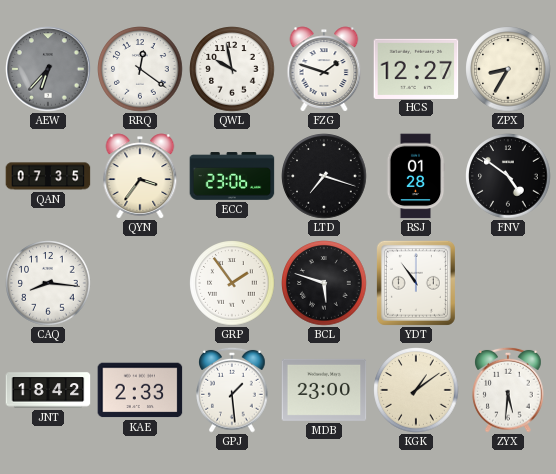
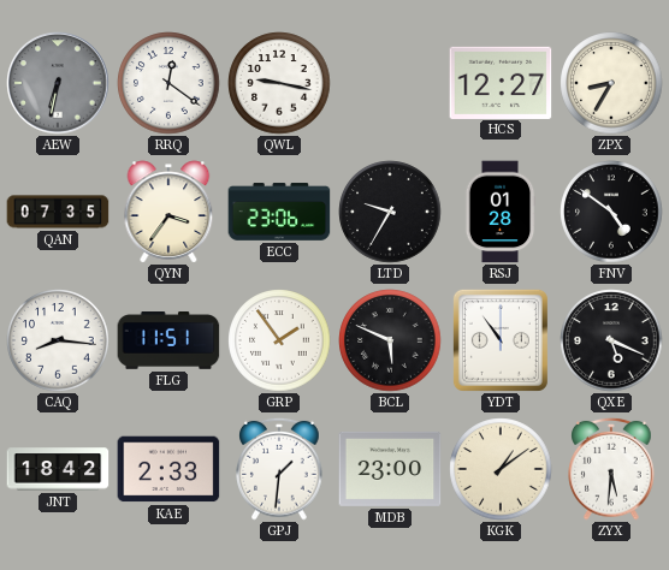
AEW: 6:37 -> 6:32 (58, 83)
QWL: 9:58 -> 9:17 (279, 83)
FZG: 1:48 -> none (324, 69)
LTD: 7:18 -> 9:35 (390, 212)
FLG: none -> 11:51 (168, 342)
BCL: 5:48 -> 5:49 (390, 340)
QXE: none -> 5:19 (611, 340)
GPJ: 1:29 -> 1:31 (279, 469)
